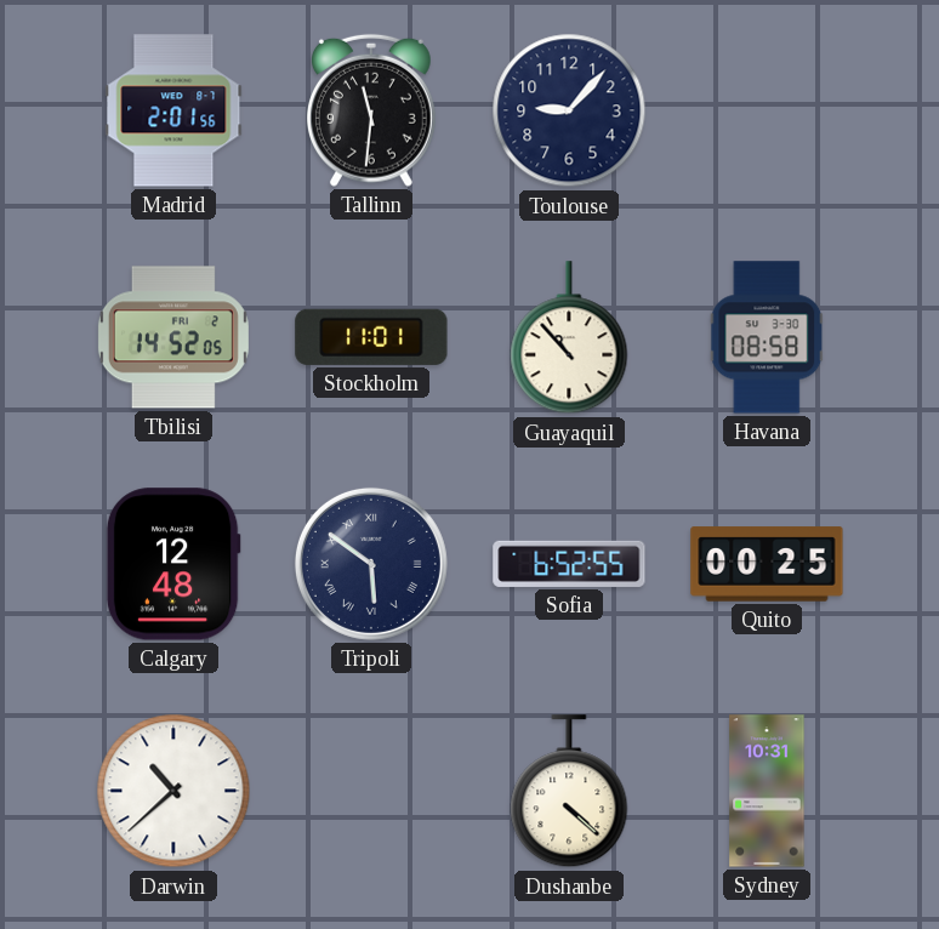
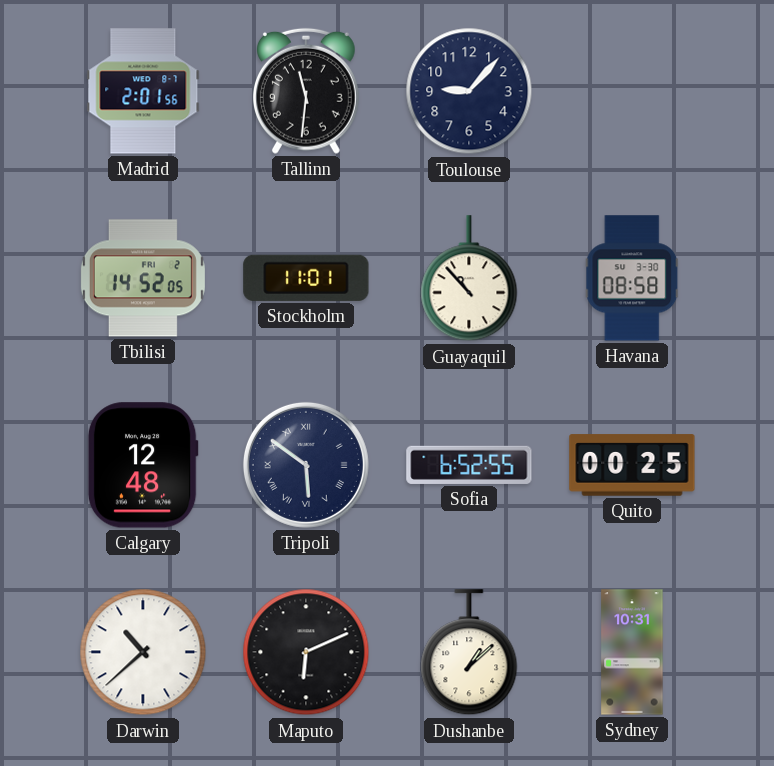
Maputo: none -> 6:11 (306, 652)
Dushanbe: 4:22 -> 1:08 (469, 653)
